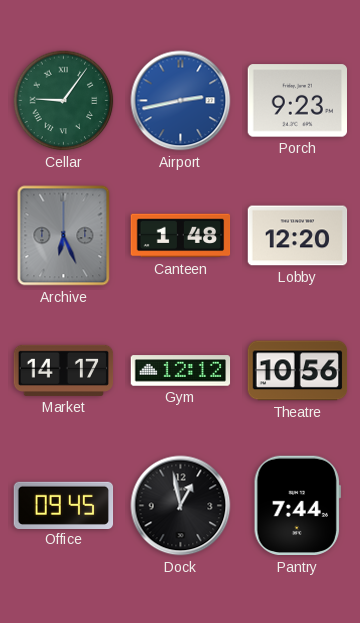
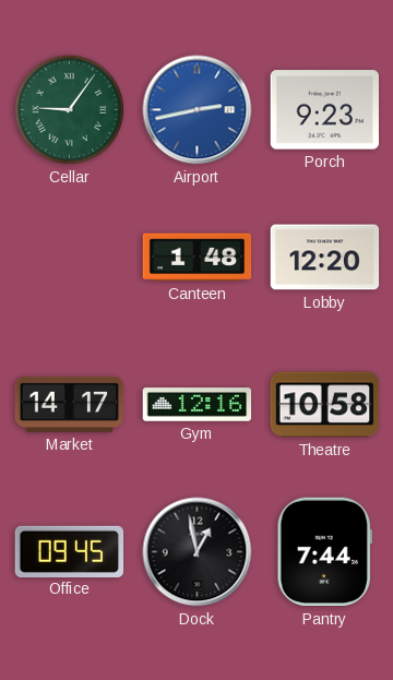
Archive: 6:26 -> none (64, 236)
Gym: 12:12 -> 12:16 (198, 405)
Theatre: 10:56 -> 10:58 (325, 405)
